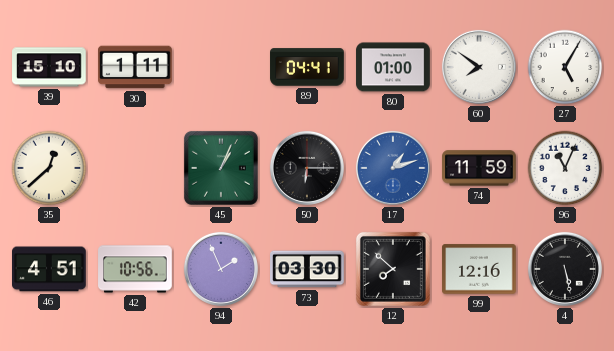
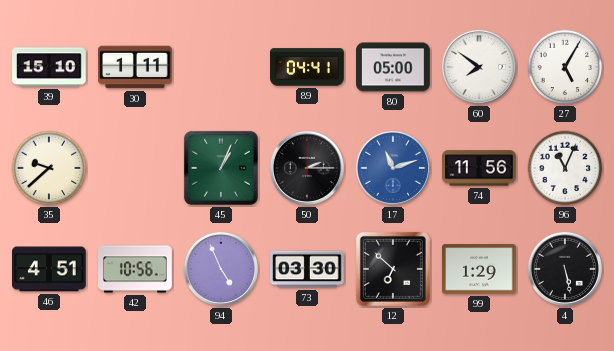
80: 01:00 -> 05:00 (393, 67)
35: 12:38 -> 9:38 (49, 168)
50: 6:15 -> 2:15 (307, 168)
17: 1:12 -> 11:12 (393, 168)
74: 11:59 -> 11:56 (479, 168)
94: 1:56 -> 4:56 (221, 269)
12: 7:52 -> 6:52 (393, 269)
99: 12:16 -> 1:29 (479, 269)
